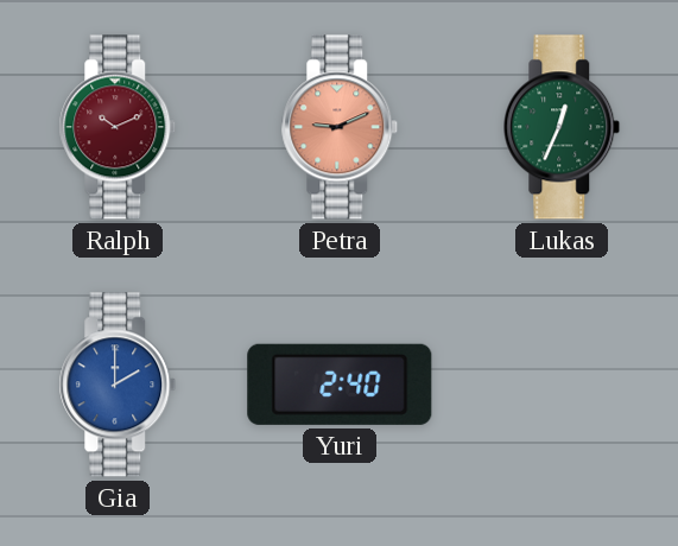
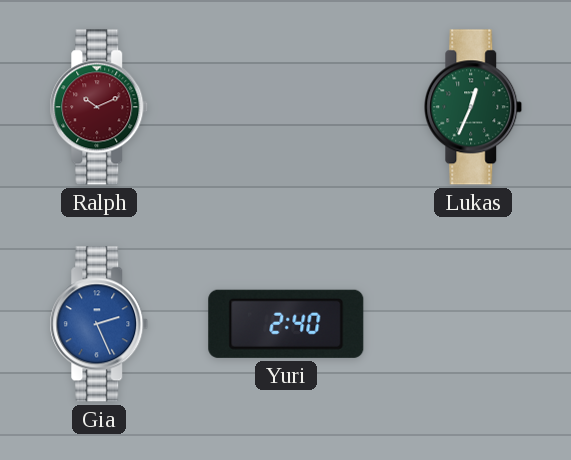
Petra: 9:11 -> none (340, 127)
Gia: 2:00 -> 2:26 (99, 324)
